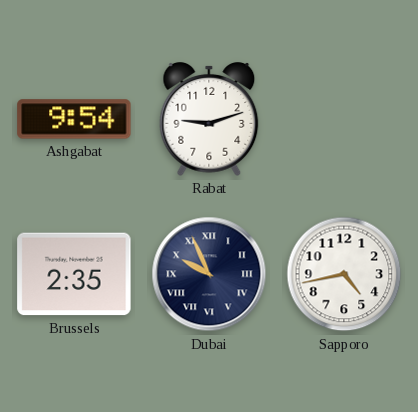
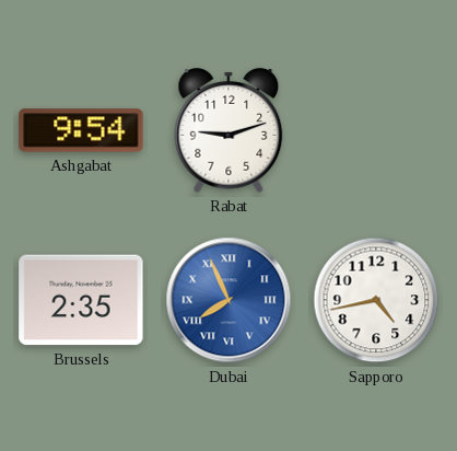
Dubai: 9:56 -> 7:56 (228, 300)
Dubai dial: navy -> blue (228, 300)
